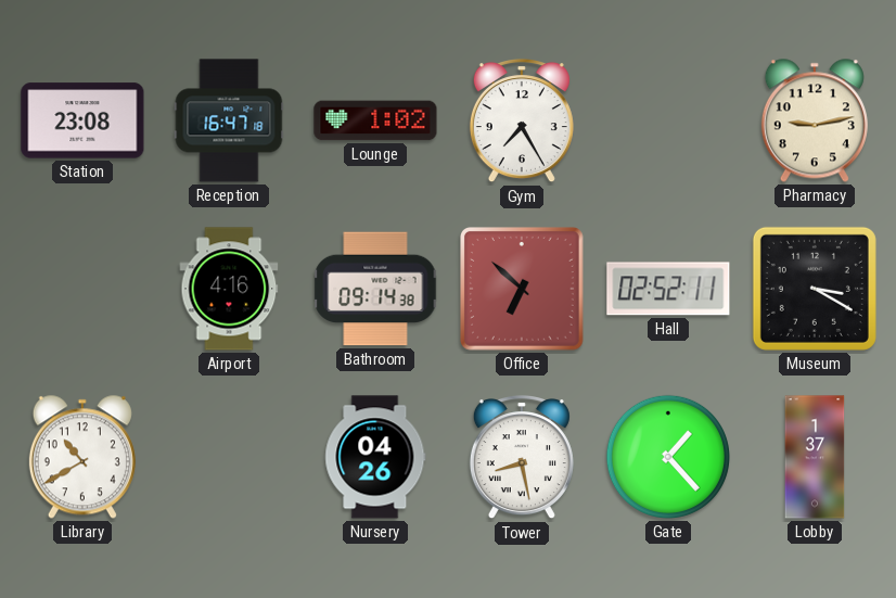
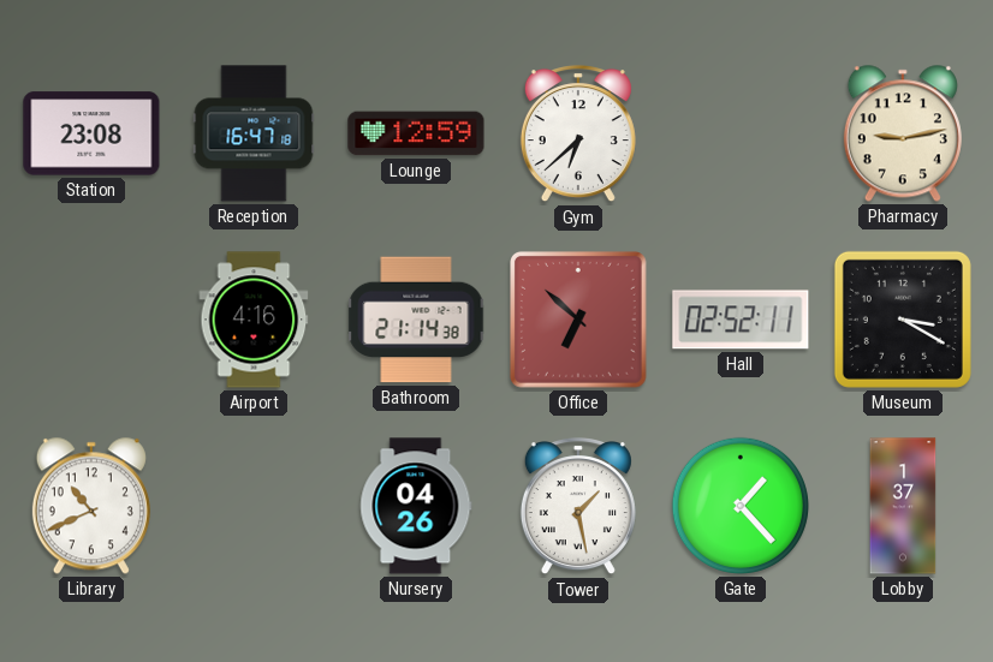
Lounge: 1:02 -> 12:59 (416, 133)
Gym: 7:25 -> 6:38 (578, 135)
Bathroom: 09:14 -> 21:14 (416, 320)
Library: 10:40 -> 10:41 (91, 506)
Tower: 8:28 -> 1:28 (578, 507)
